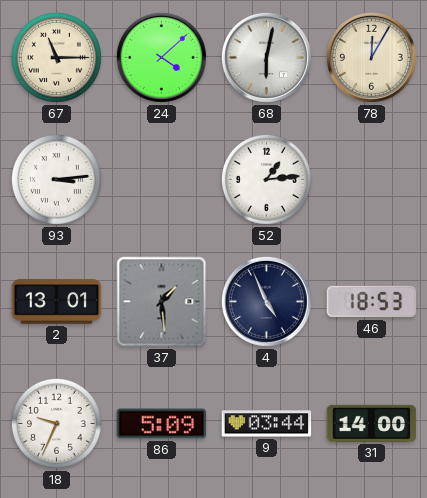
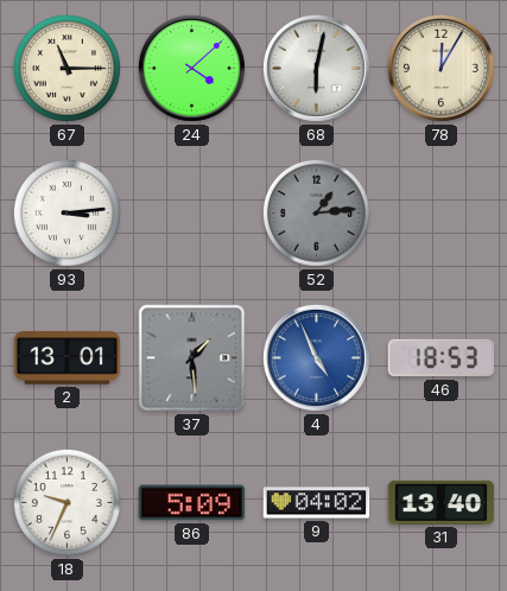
52 dial: white -> grey (316, 212)
4 dial: navy -> blue (316, 357)
9: 03:44 -> 04:02 (317, 503)
31: 14:00 -> 13:40 (442, 502)
